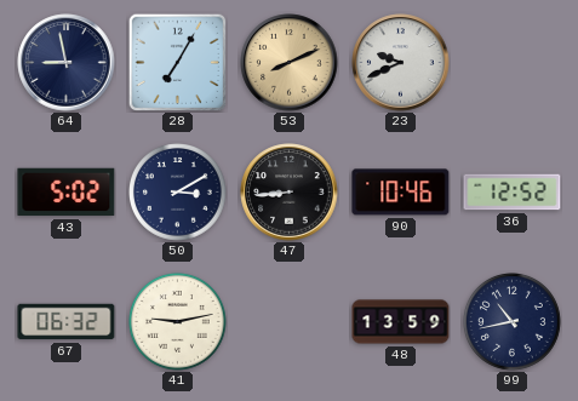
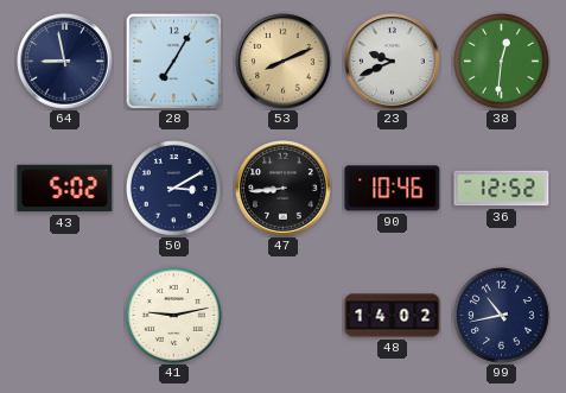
38: none -> 12:31 (502, 62)
67: 06:32 -> none (67, 322)
48: 13:59 -> 14:02 (393, 316)
